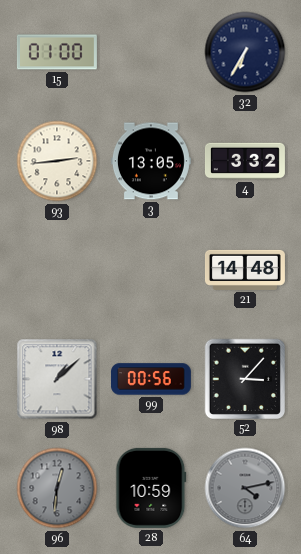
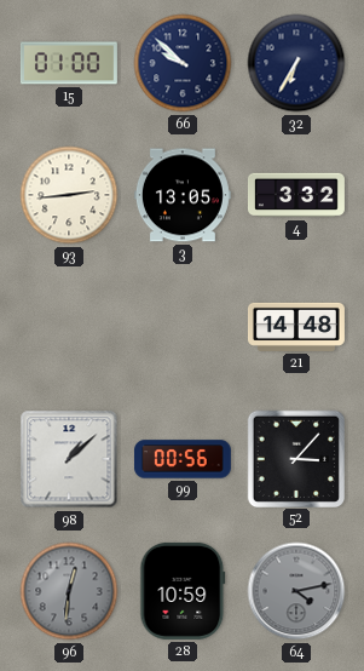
66: none -> 9:52 (183, 63)
